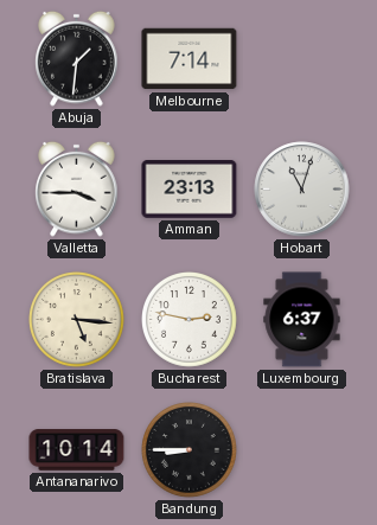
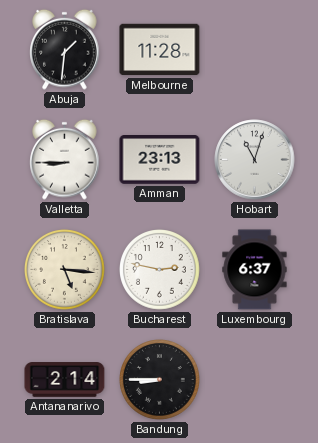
Melbourne: 7:14 -> 11:28 (160, 50)
Valletta: 3:45 -> 8:45 (65, 159)
Antananarivo: 10:14 -> 2:14 (65, 380)
